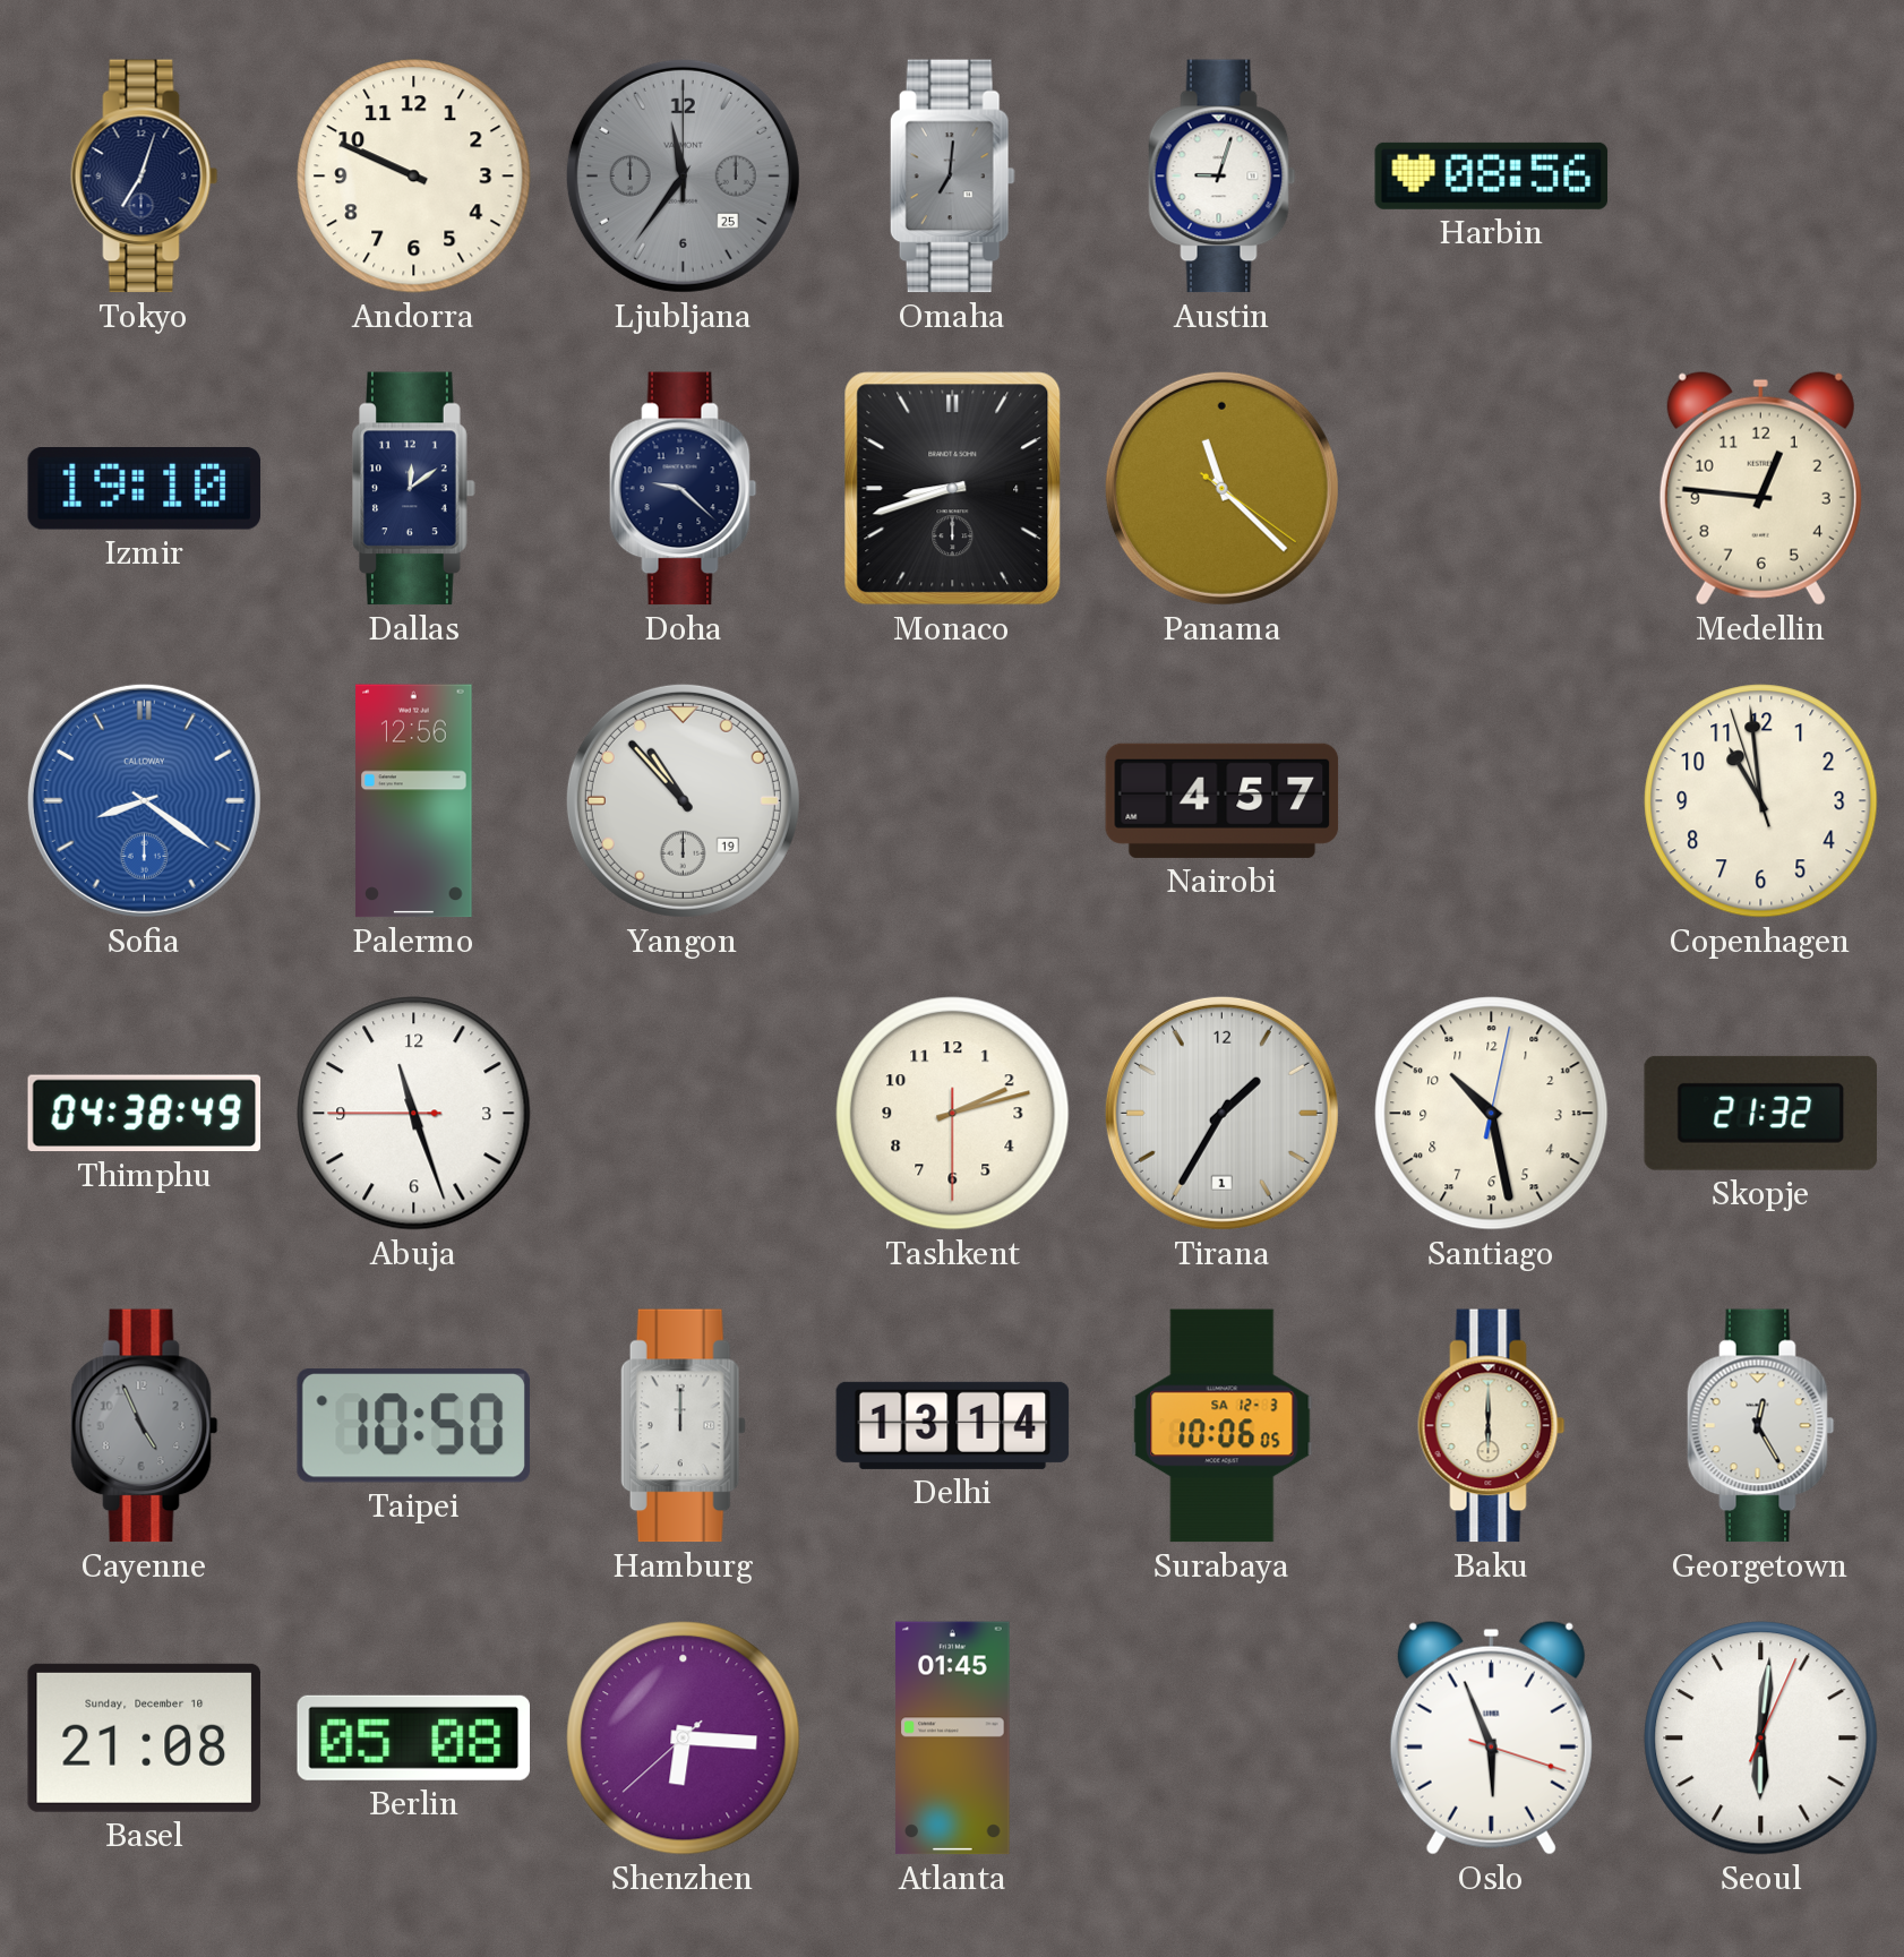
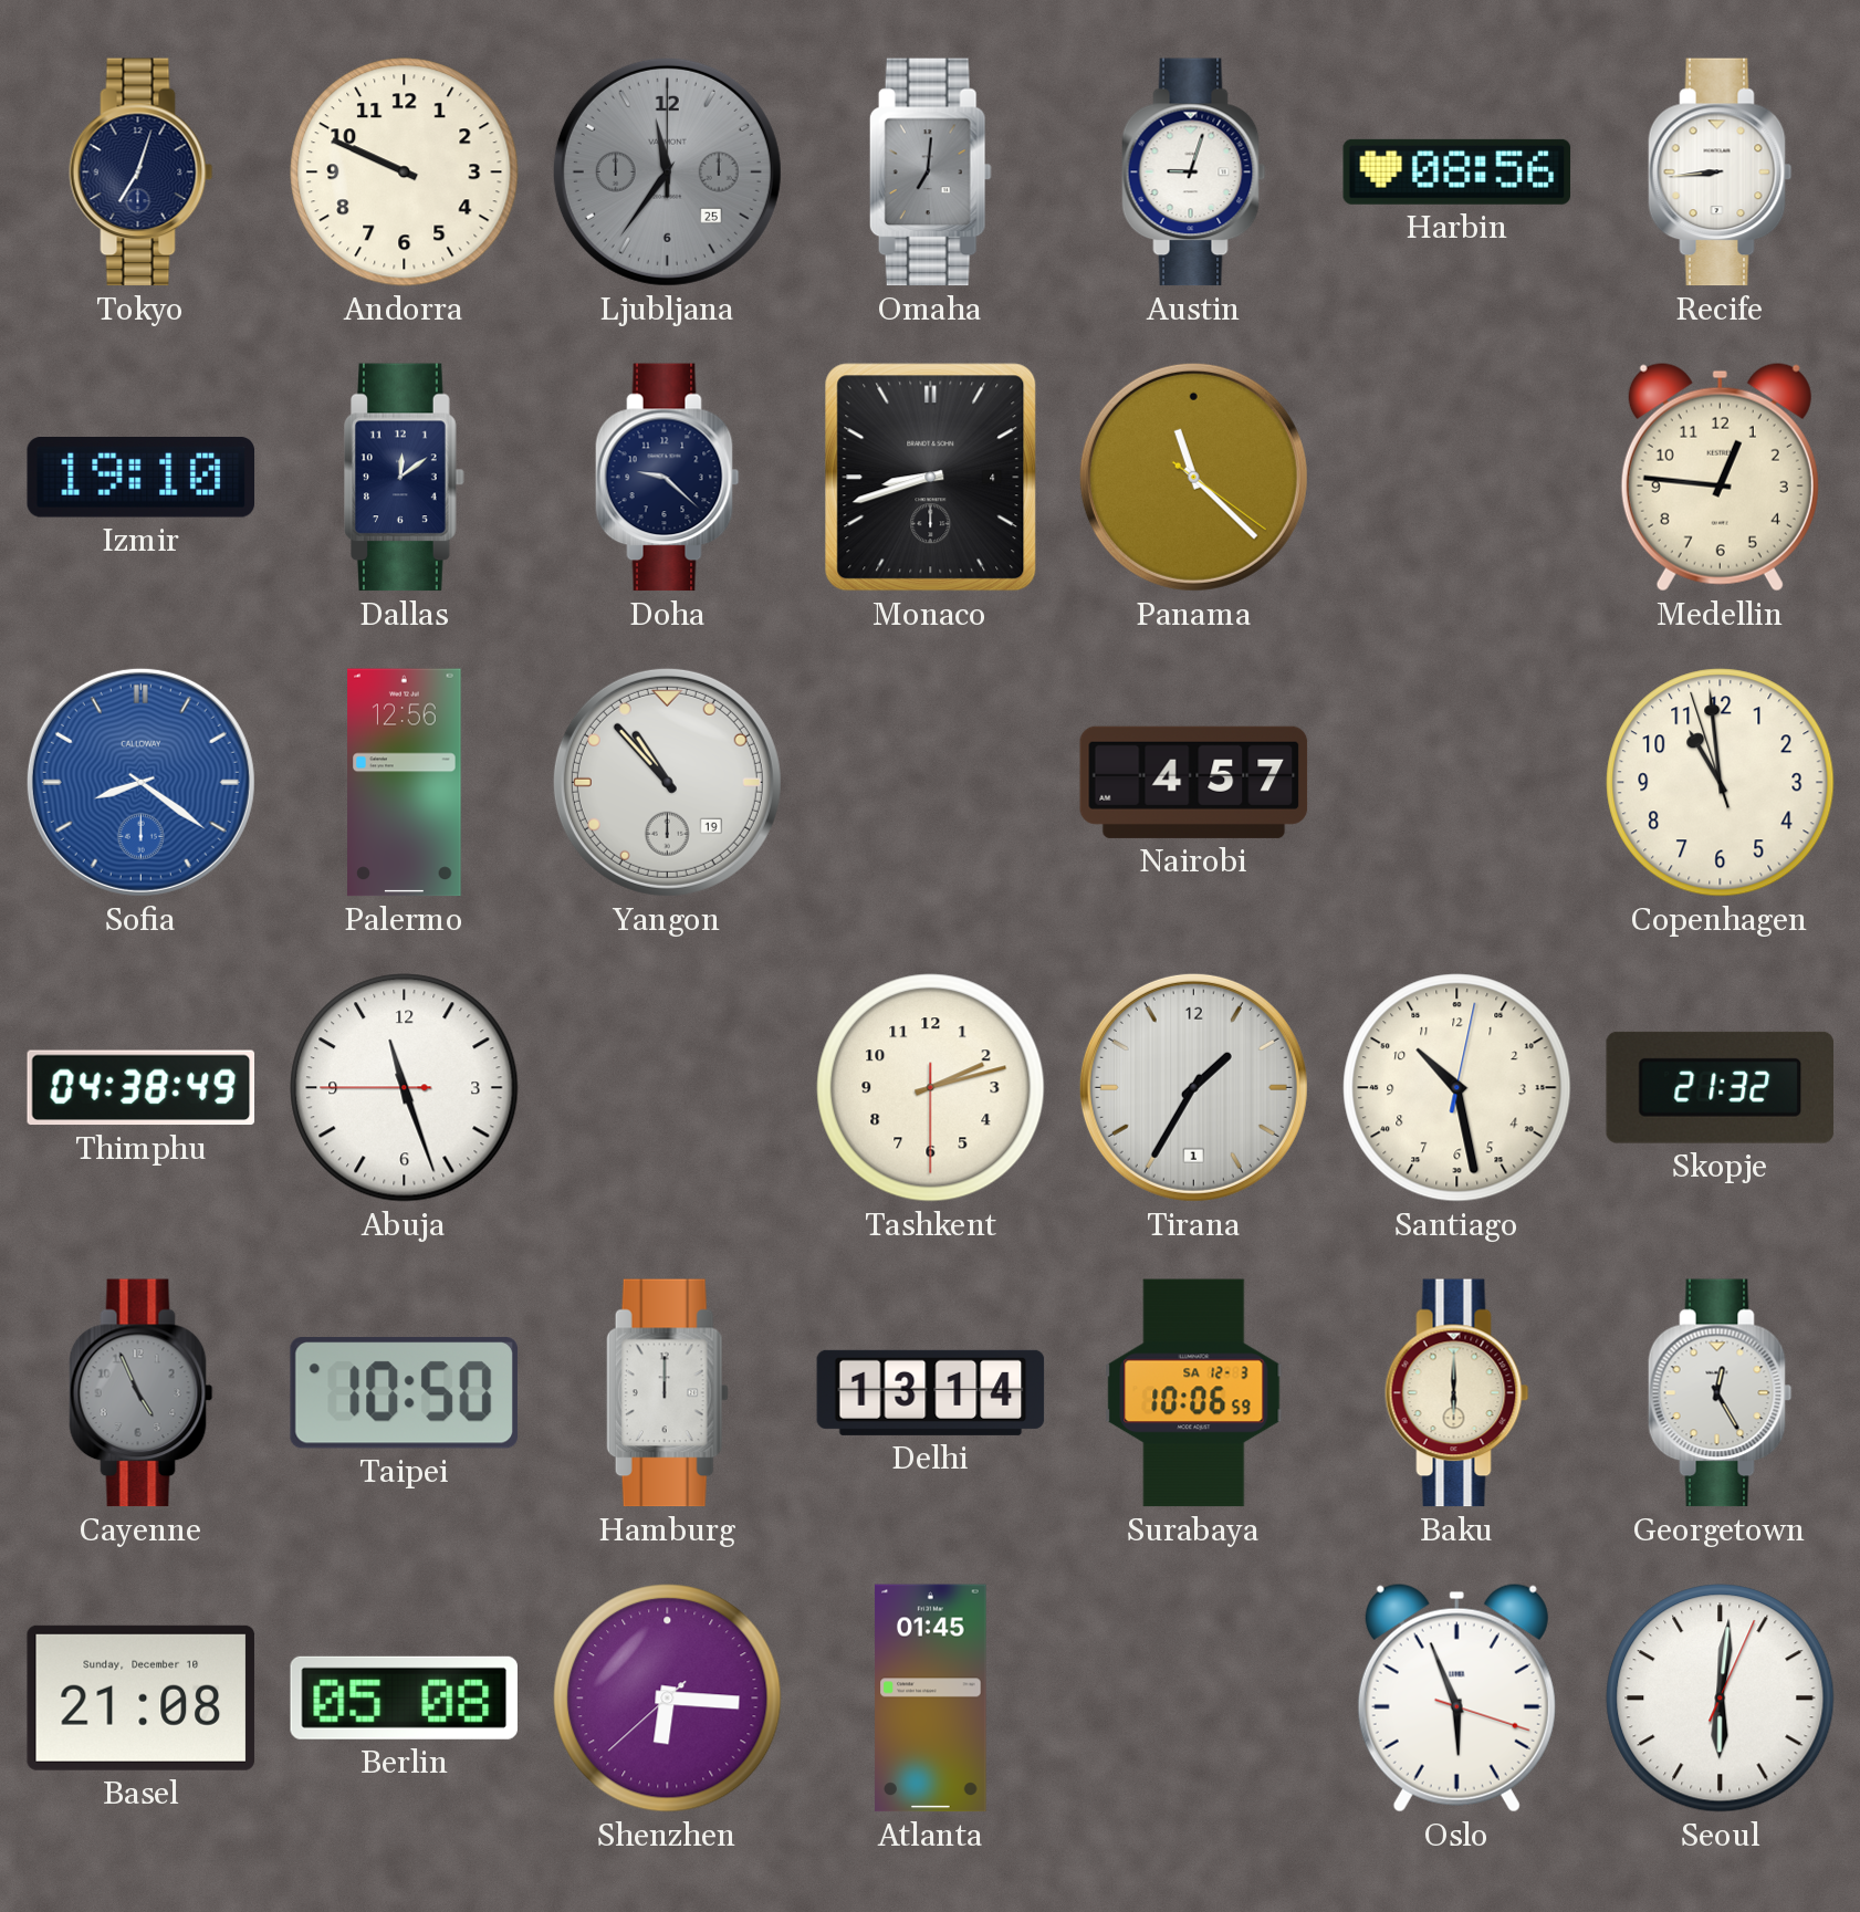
Recife: none -> 8:44 (1721, 173)
Surabaya: 10:06:05 -> 10:06:59 (1194, 1393)
